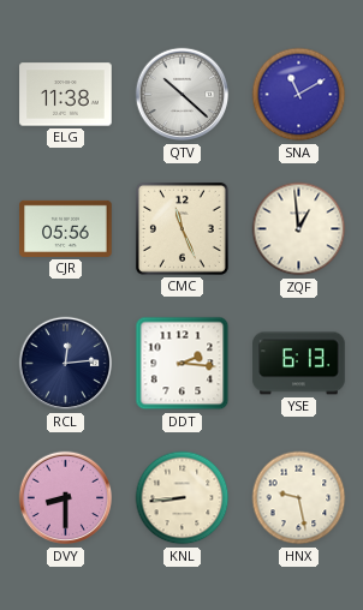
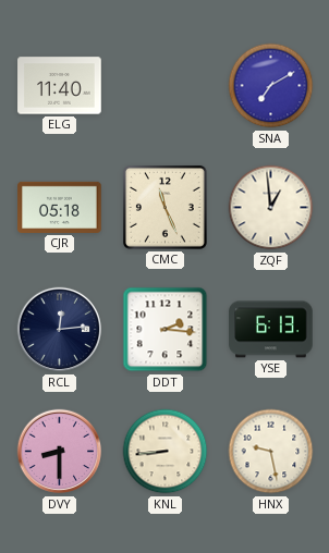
ELG: 11:38 -> 11:40 (60, 86)
QTV: 10:22 -> none (183, 95)
SNA: 11:10 -> 7:10 (271, 86)
CJR: 05:56 -> 05:18 (60, 207)
